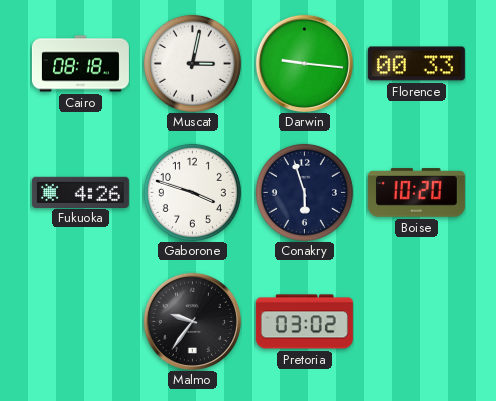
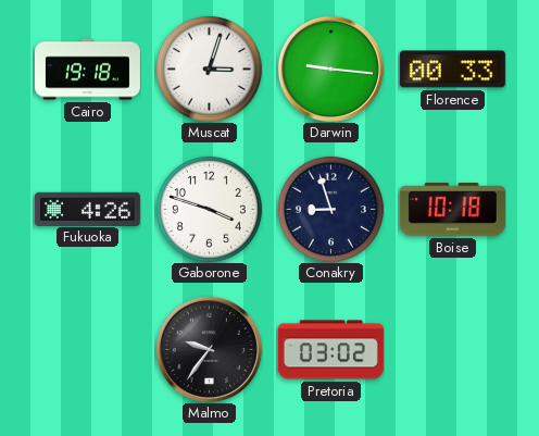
Cairo: 08:18 -> 19:18 (87, 70)
Muscat: 3:02 -> 3:03 (209, 68)
Conakry: 5:57 -> 8:57 (330, 209)
Boise: 10:20 -> 10:18 (452, 210)
